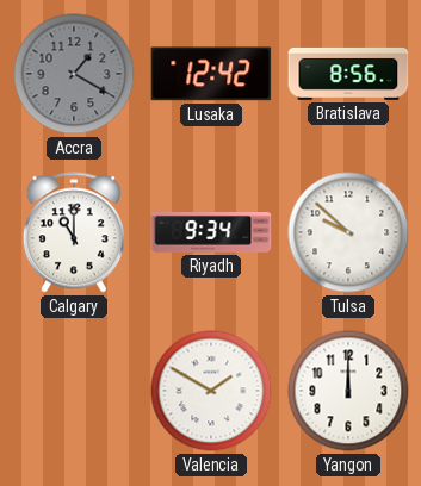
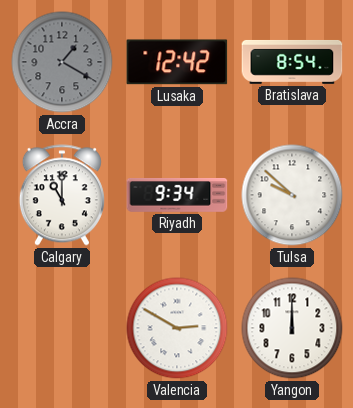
Bratislava: 8:56 -> 8:54 (292, 62)
Valencia: 1:50 -> 2:50 (177, 328)
